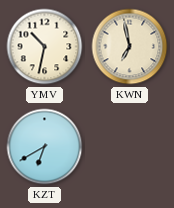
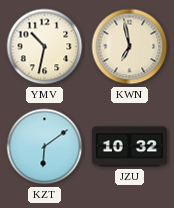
KZT: 6:40 -> 6:09 (45, 147)
JZU: none -> 10:32 (129, 147)
